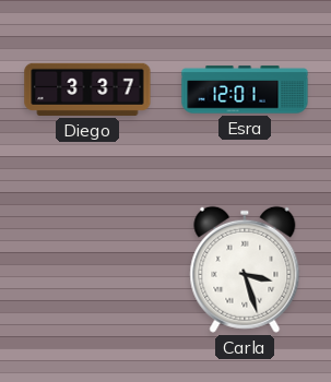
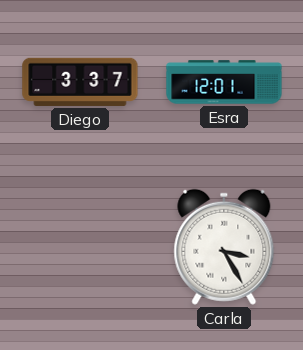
Carla: 3:27 -> 3:25 (224, 247)
